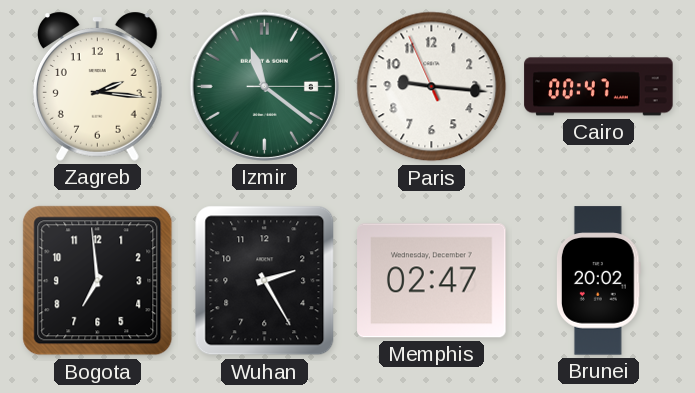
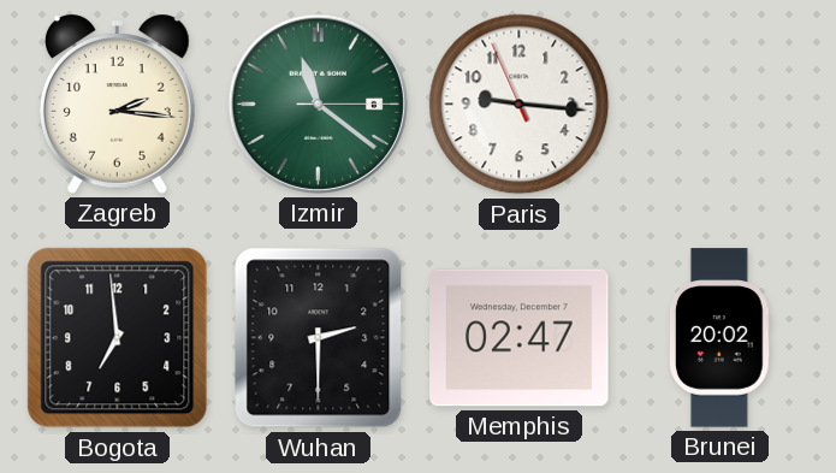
Cairo: 00:47 -> none (599, 87)
Wuhan: 2:25 -> 2:30 (319, 338)
